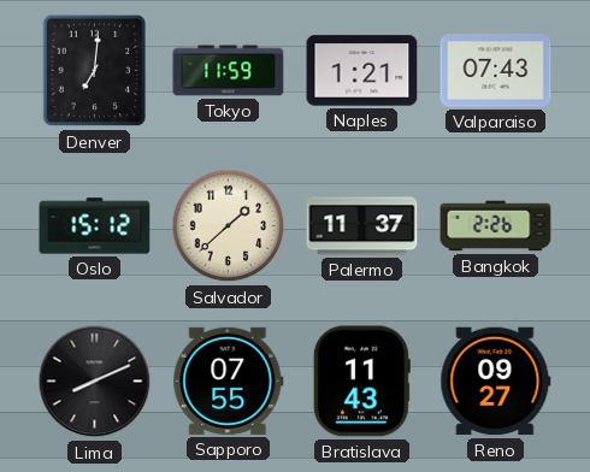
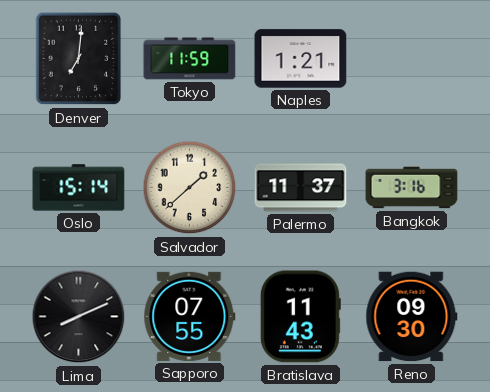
Valparaiso: 07:43 -> none (496, 71)
Oslo: 15:12 -> 15:14 (79, 188)
Bangkok: 2:26 -> 3:16 (412, 188)
Reno: 09:27 -> 09:30 (412, 317)
